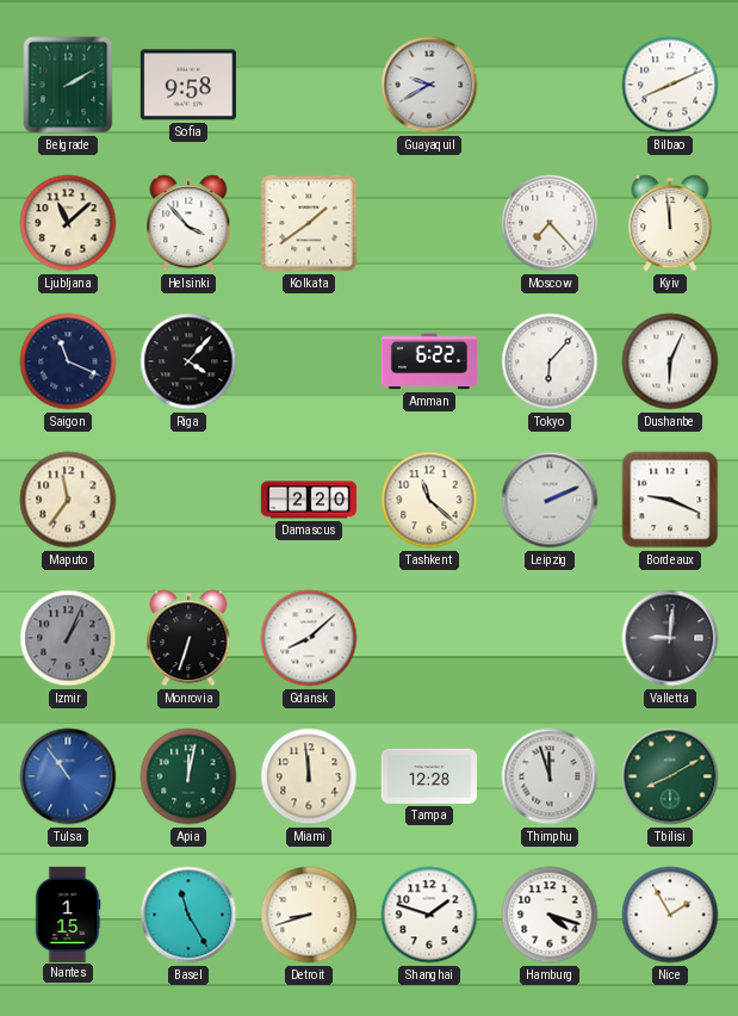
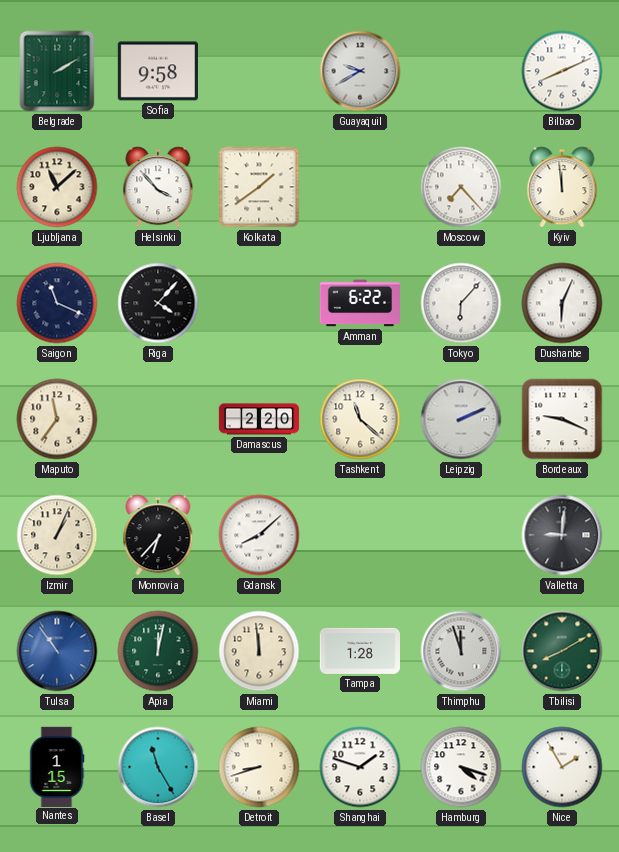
Izmir dial: grey -> cream (57, 535)
Monrovia: 6:33 -> 6:37 (158, 535)
Tampa: 12:28 -> 1:28 (359, 651)
